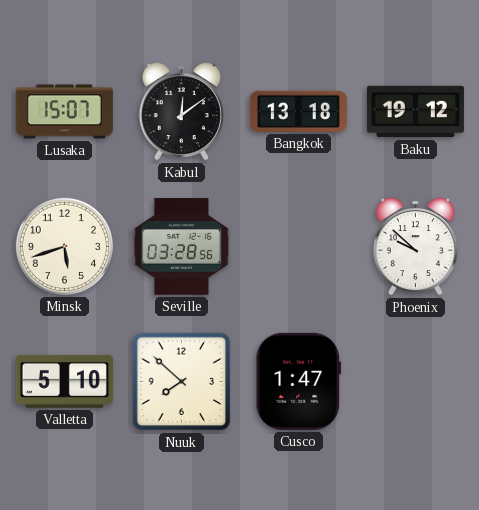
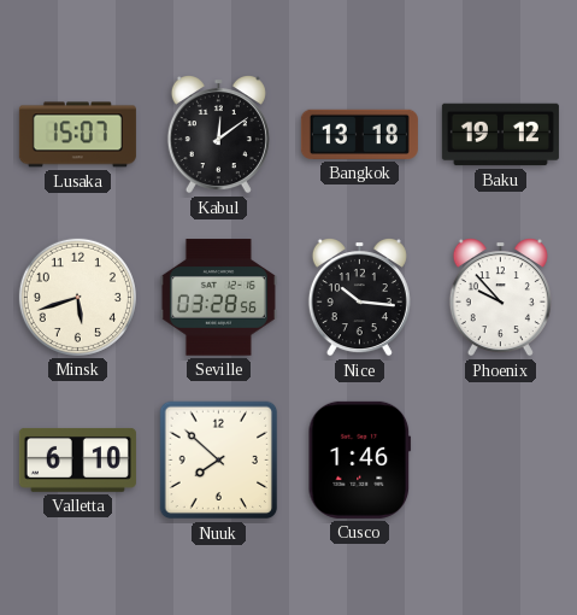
Nice: none -> 10:16 (359, 298)
Phoenix: 9:52 -> 9:53 (500, 298)
Valletta: 5:10 -> 6:10 (77, 459)
Cusco: 1:47 -> 1:46 (360, 459)
